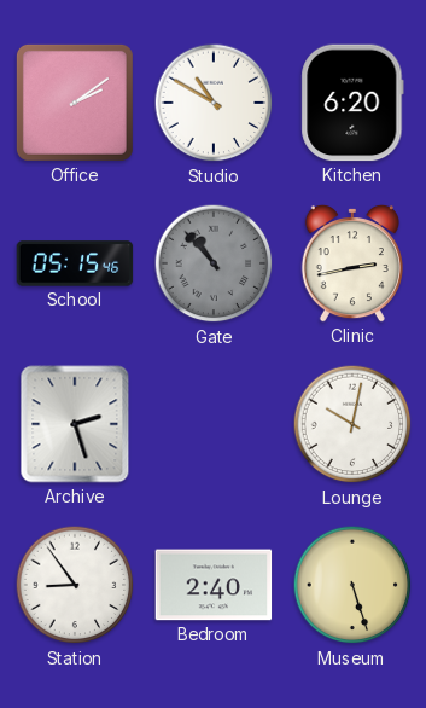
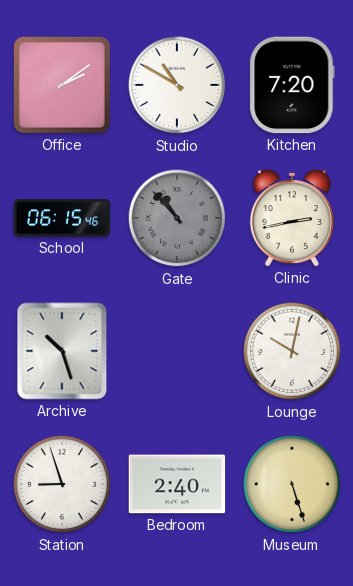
Kitchen: 6:20 -> 7:20 (292, 85)
School: 05:15 -> 06:15 (62, 218)
Archive: 2:27 -> 10:27 (62, 351)
Station: 8:54 -> 8:57 (62, 484)
